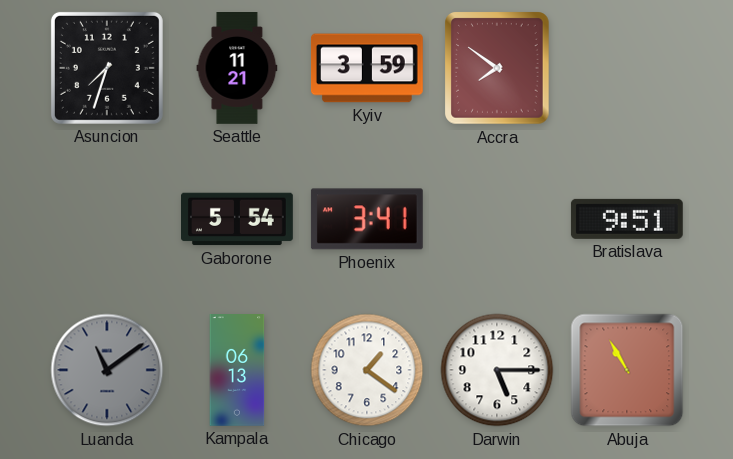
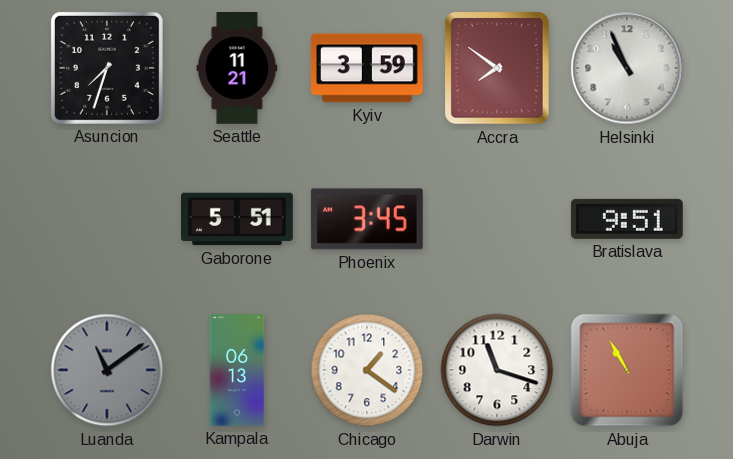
Helsinki: none -> 10:56 (627, 68)
Gaborone: 5:54 -> 5:51 (238, 219)
Phoenix: 3:41 -> 3:45 (367, 219)
Darwin: 5:15 -> 11:18 (497, 370)
